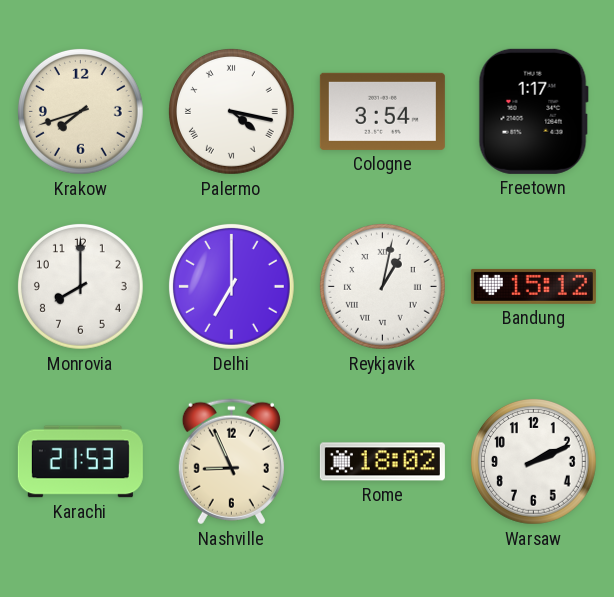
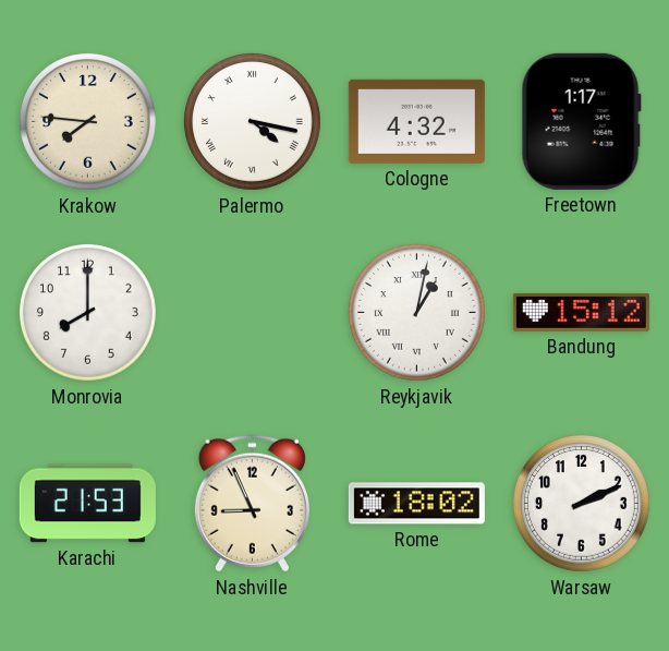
Krakow: 7:42 -> 7:46 (87, 121)
Cologne: 3:54 -> 4:32 (416, 121)
Delhi: 7:00 -> none (231, 286)
